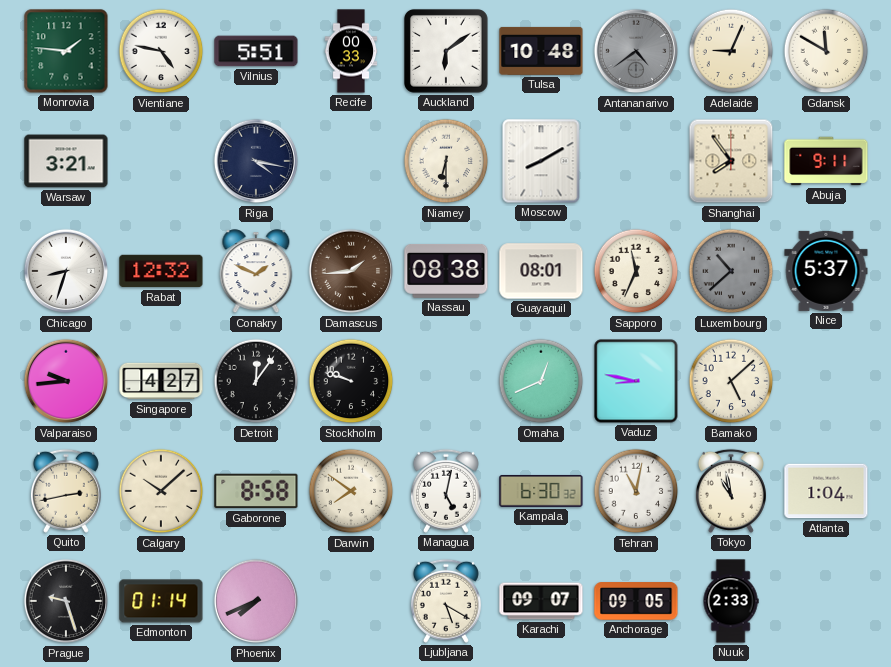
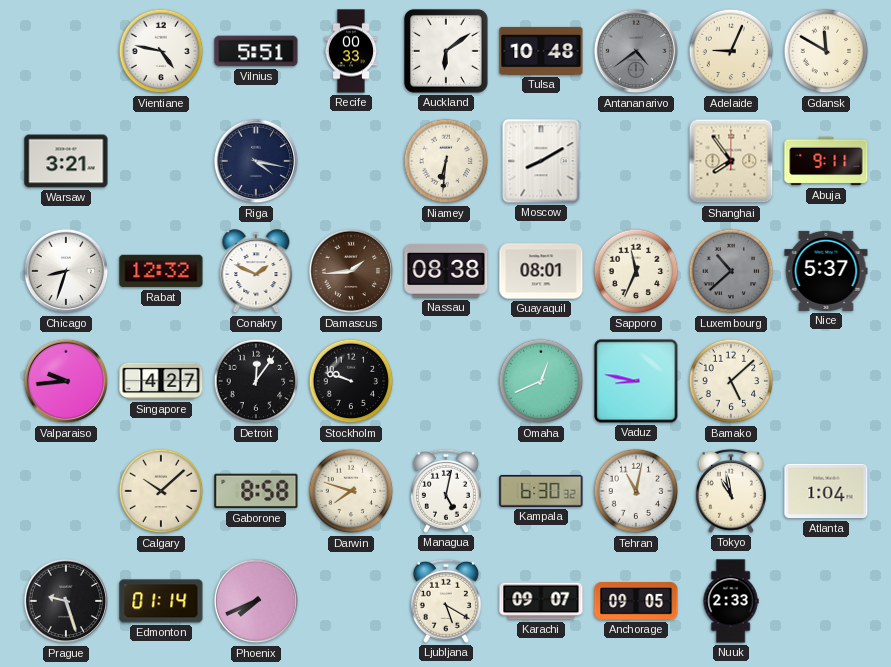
Monrovia: 1:46 -> none (66, 51)
Niamey: 6:30 -> 6:31 (446, 161)
Quito: 2:43 -> none (66, 491)
Darwin: 7:51 -> 7:48 (351, 491)
